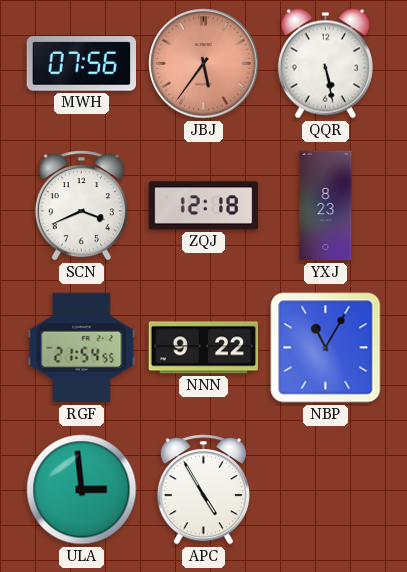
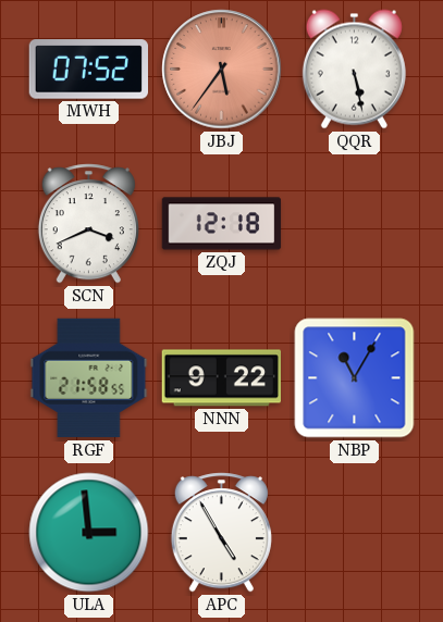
MWH: 07:56 -> 07:52 (88, 70)
YXJ: 8:23 -> none (326, 206)
RGF: 21:54 -> 21:58 (89, 378)
